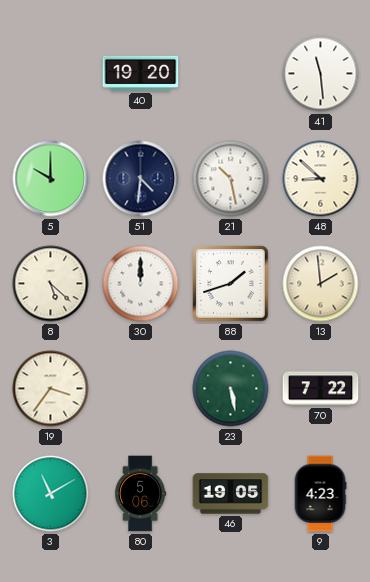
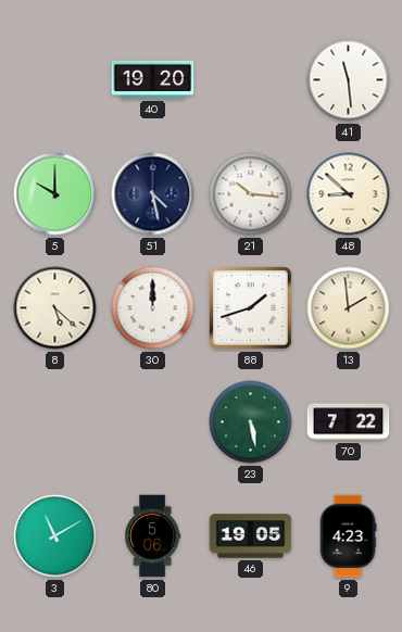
51: 4:31 -> 4:28 (153, 194)
21: 10:28 -> 10:16 (251, 194)
19: 3:36 -> none (51, 389)
